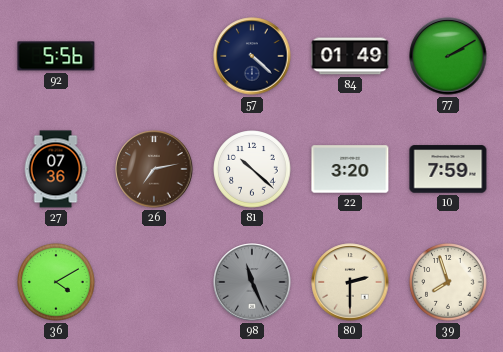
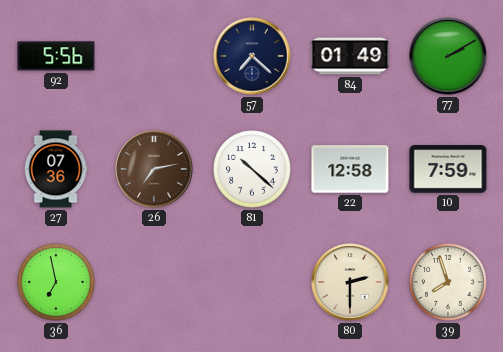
57: 4:22 -> 7:22 (252, 56)
22: 3:20 -> 12:58 (350, 169)
36: 4:10 -> 6:58 (56, 282)
98: 11:26 -> none (252, 282)
